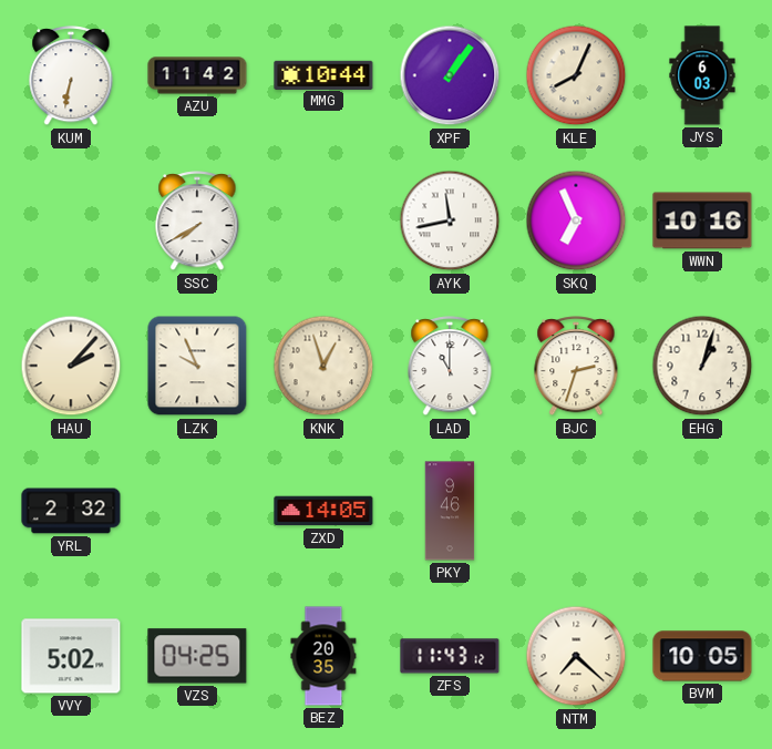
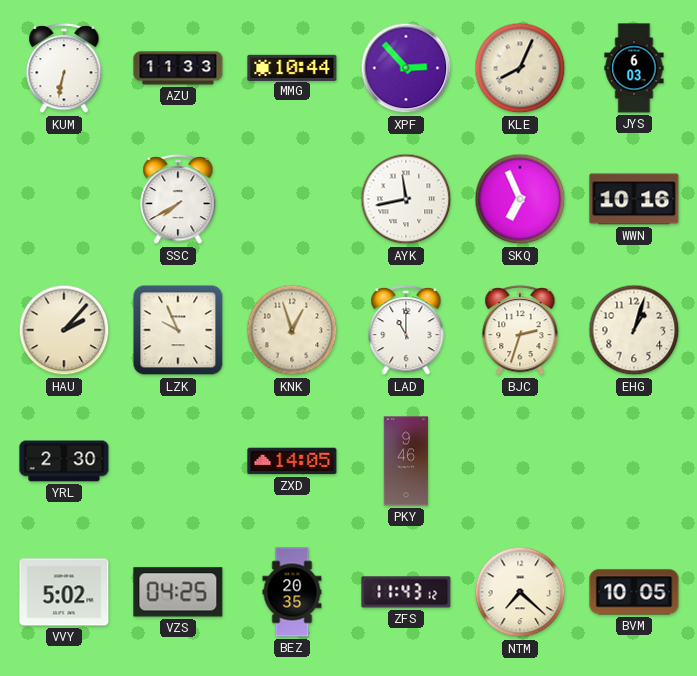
AZU: 11:42 -> 11:33 (178, 68)
XPF: 1:06 -> 2:53 (406, 68)
YRL: 2:32 -> 2:30 (64, 461)
